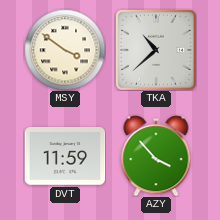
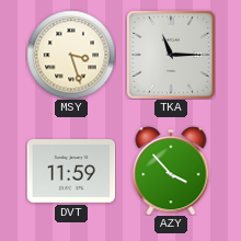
MSY: 3:51 -> 3:27 (71, 55)
TKA: 10:38 -> 11:15 (171, 55)
